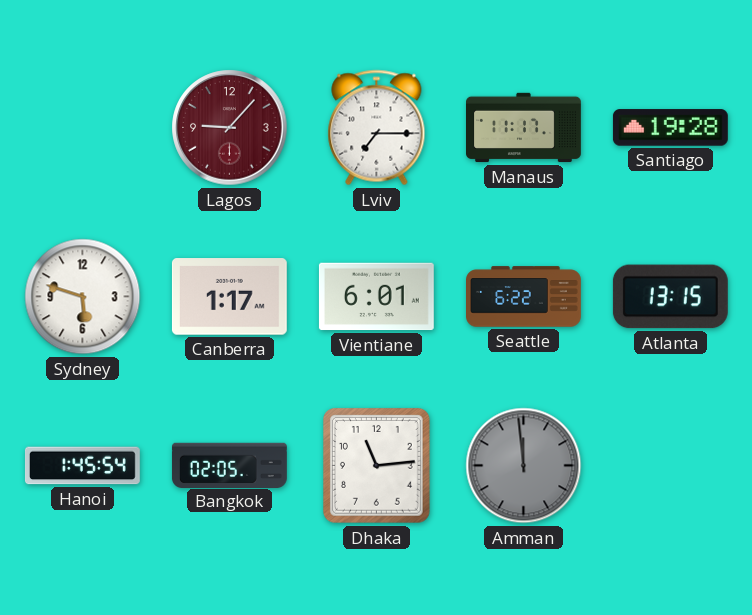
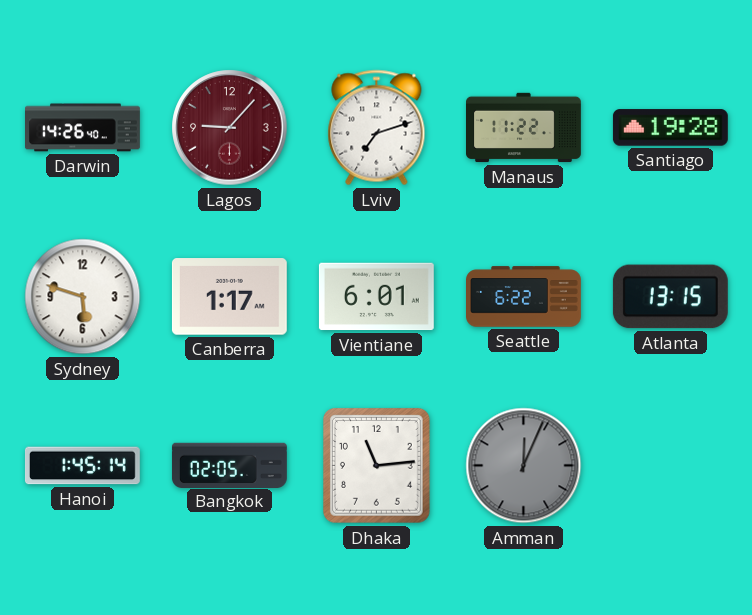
Darwin: none -> 14:26 (83, 128)
Lviv: 7:15 -> 7:12 (377, 128)
Manaus: 11:17 -> 11:22 (524, 128)
Hanoi: 1:45:54 -> 1:45:14 (82, 466)
Amman: 11:59 -> 12:04 (524, 466)
